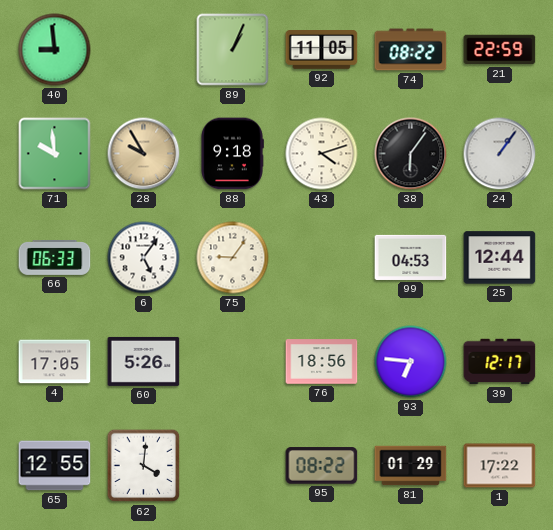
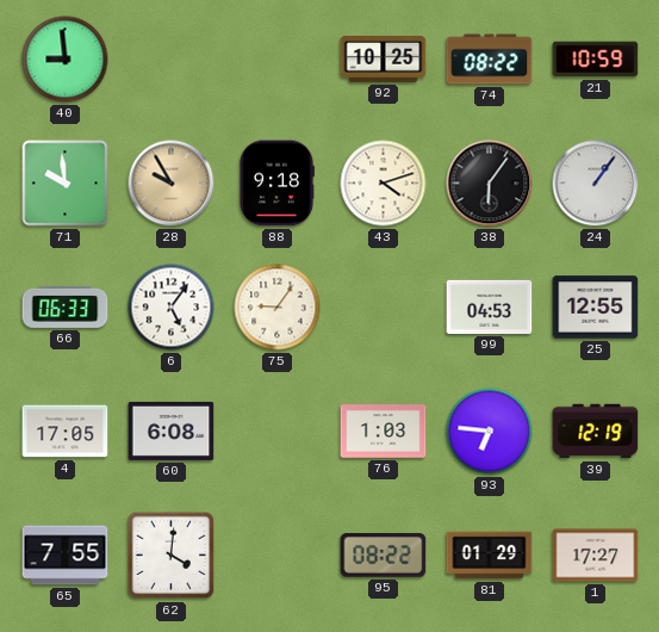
89: 1:04 -> none (233, 50)
92: 11:05 -> 10:25 (384, 60)
21: 22:59 -> 10:59 (596, 60)
25: 12:44 -> 12:55 (596, 308)
60: 5:26 -> 6:08 (172, 430)
76: 18:56 -> 1:03 (384, 432)
39: 12:17 -> 12:19 (596, 432)
65: 12:55 -> 7:55 (66, 556)
1: 17:22 -> 17:27 (596, 556)
